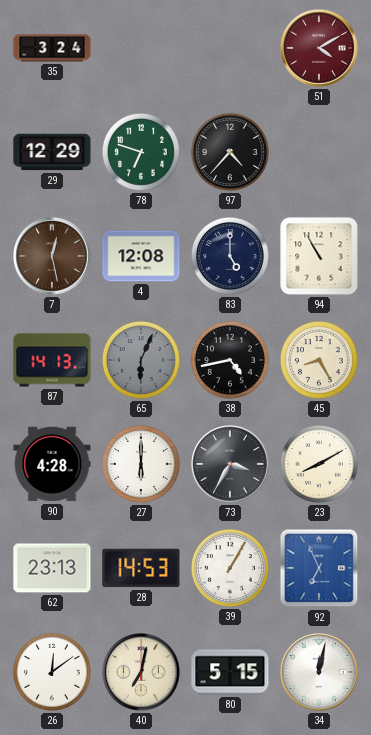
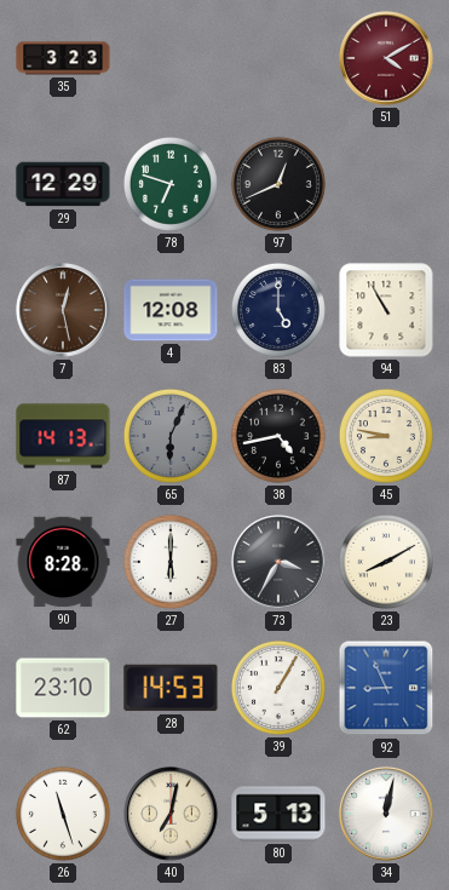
35: 3:24 -> 3:23 (63, 58)
97: 4:37 -> 12:41 (278, 184)
45: 8:25 -> 8:47 (386, 436)
90: 4:28 -> 8:28 (63, 562)
62: 23:13 -> 23:10 (63, 688)
92: 6:56 -> 8:56 (386, 688)
26: 12:09 -> 11:27 (63, 814)
80: 5:15 -> 5:13 (278, 814)
